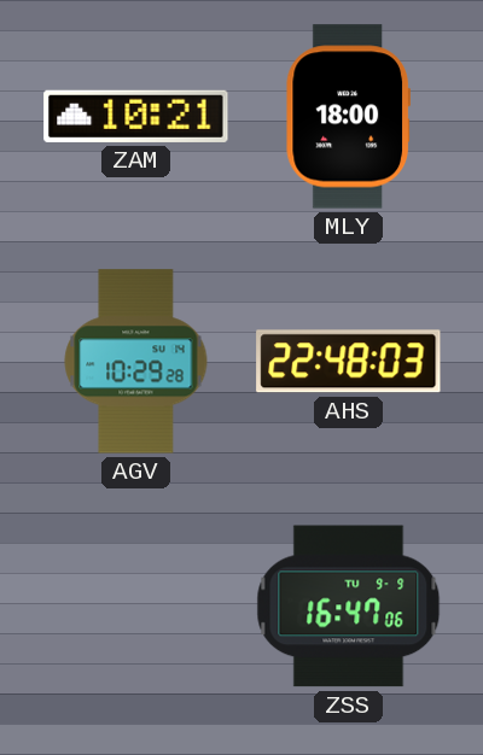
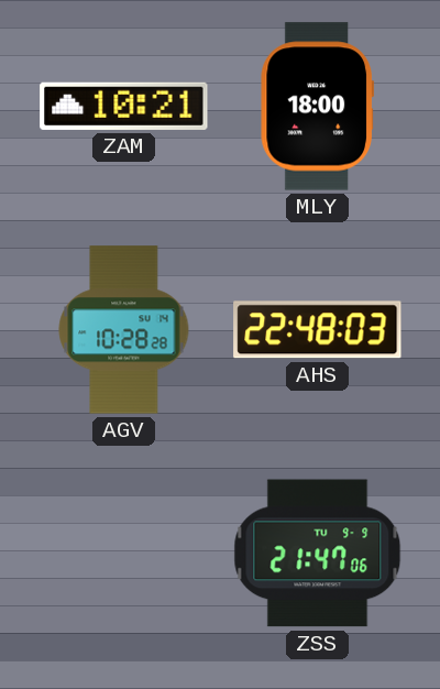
AGV: 10:29 -> 10:28 (124, 330)
ZSS: 16:47 -> 21:47 (318, 554)
